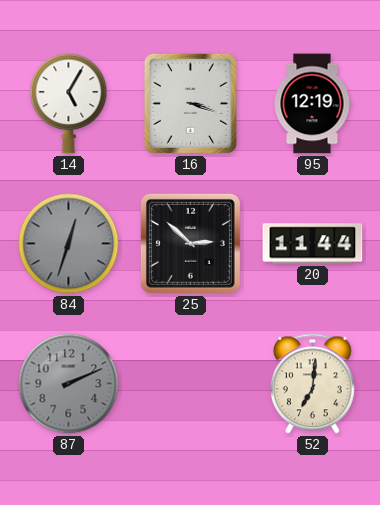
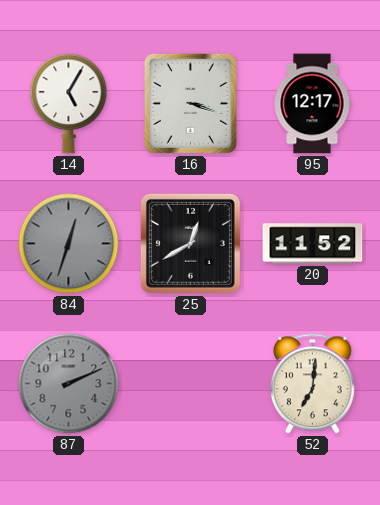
95: 12:19 -> 12:17 (312, 104)
25: 2:52 -> 12:40 (190, 243)
20: 11:44 -> 11:52 (313, 244)
